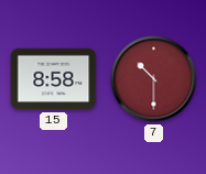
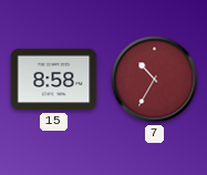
7: 10:30 -> 10:35 (155, 80)
